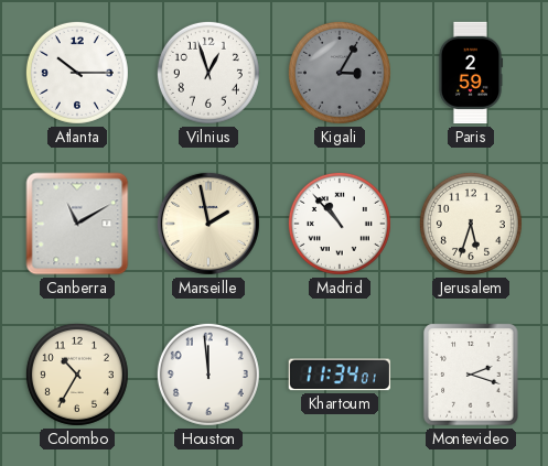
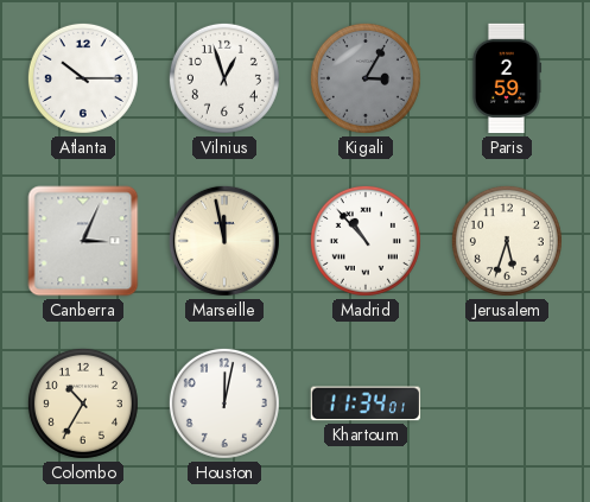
Canberra: 11:10 -> 3:04 (83, 241)
Marseille: 1:58 -> 11:58 (224, 241)
Houston: 11:59 -> 12:02 (224, 403)
Montevideo: 2:18 -> none (471, 375)
